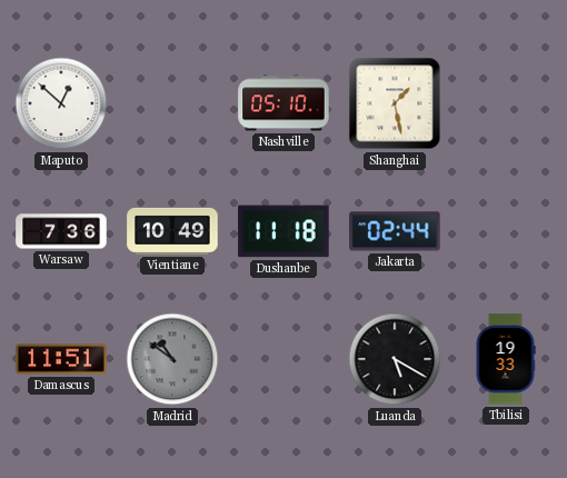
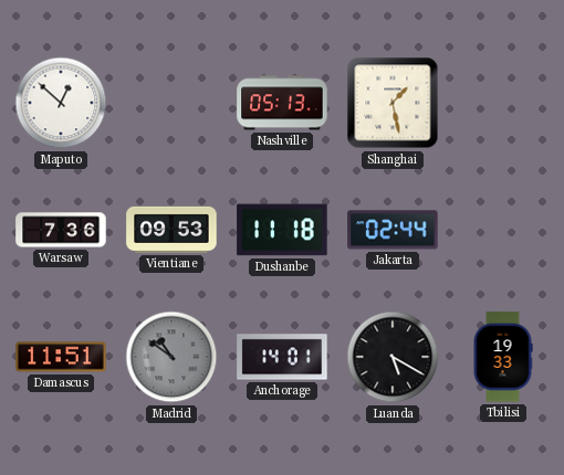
Nashville: 05:10 -> 05:13 (282, 103)
Vientiane: 10:49 -> 09:53 (171, 230)
Anchorage: none -> 14:01 (282, 357)
